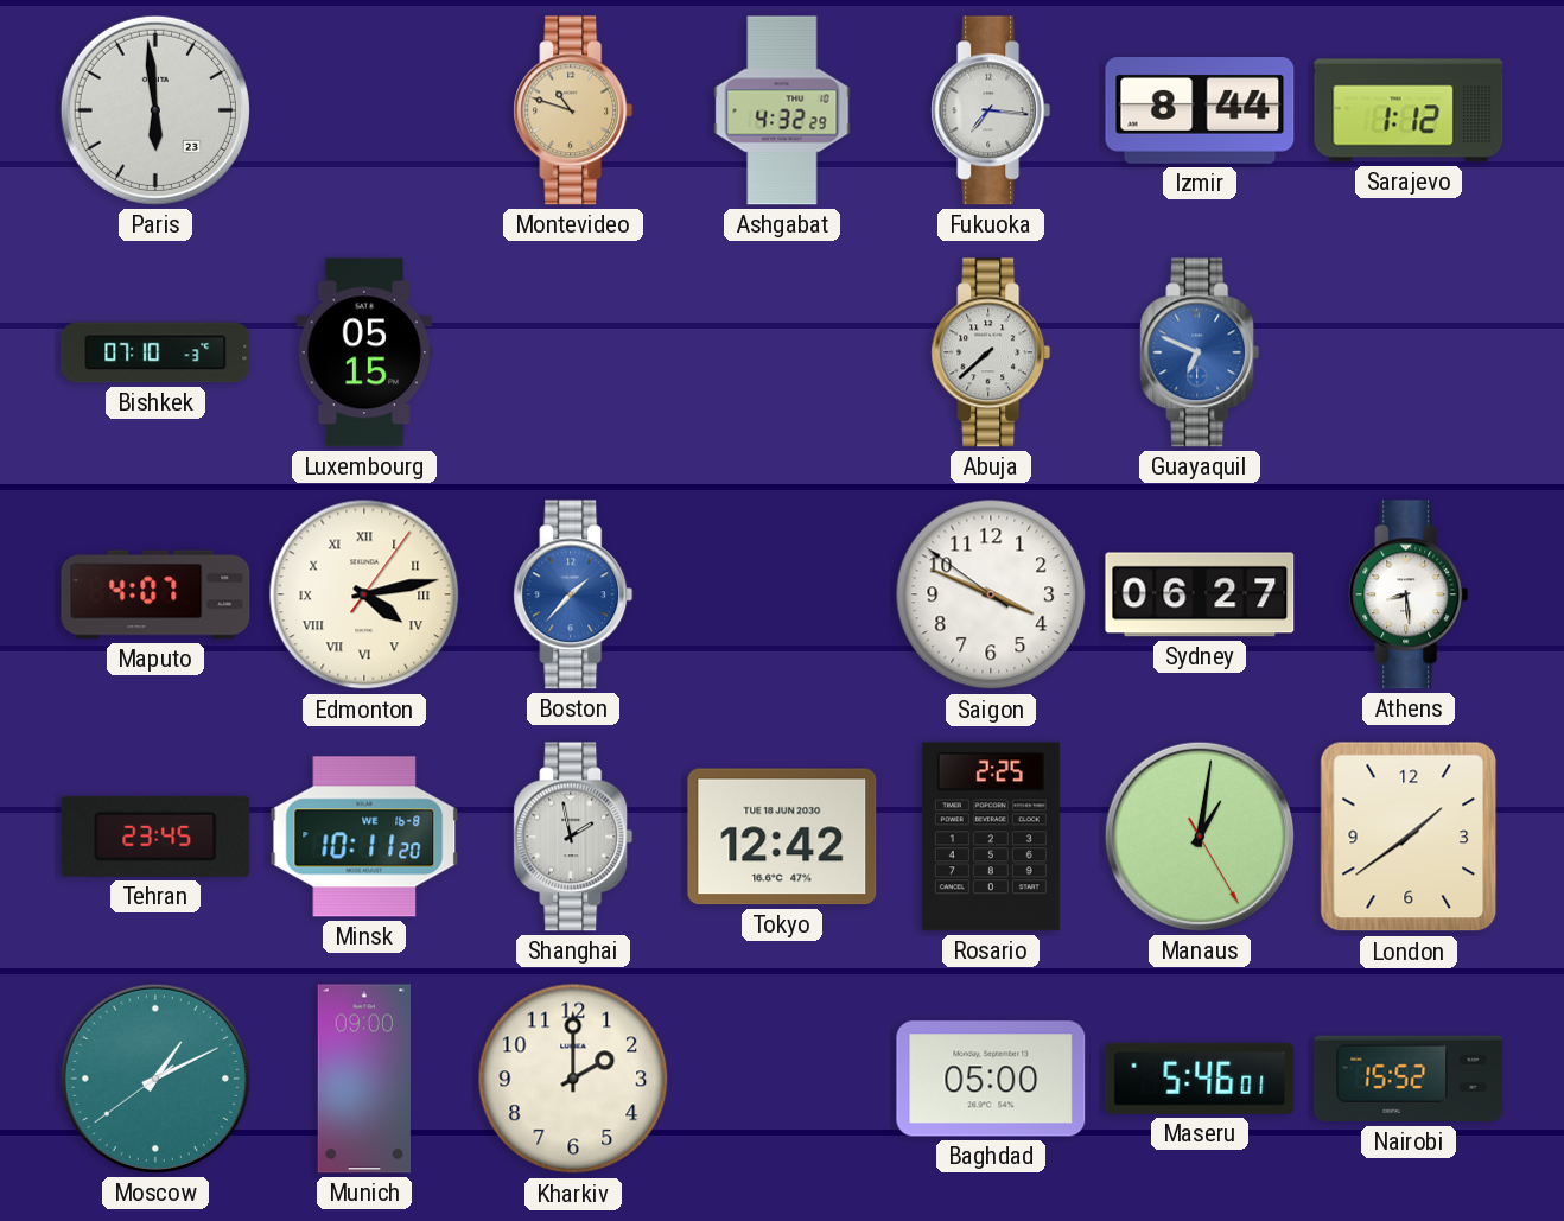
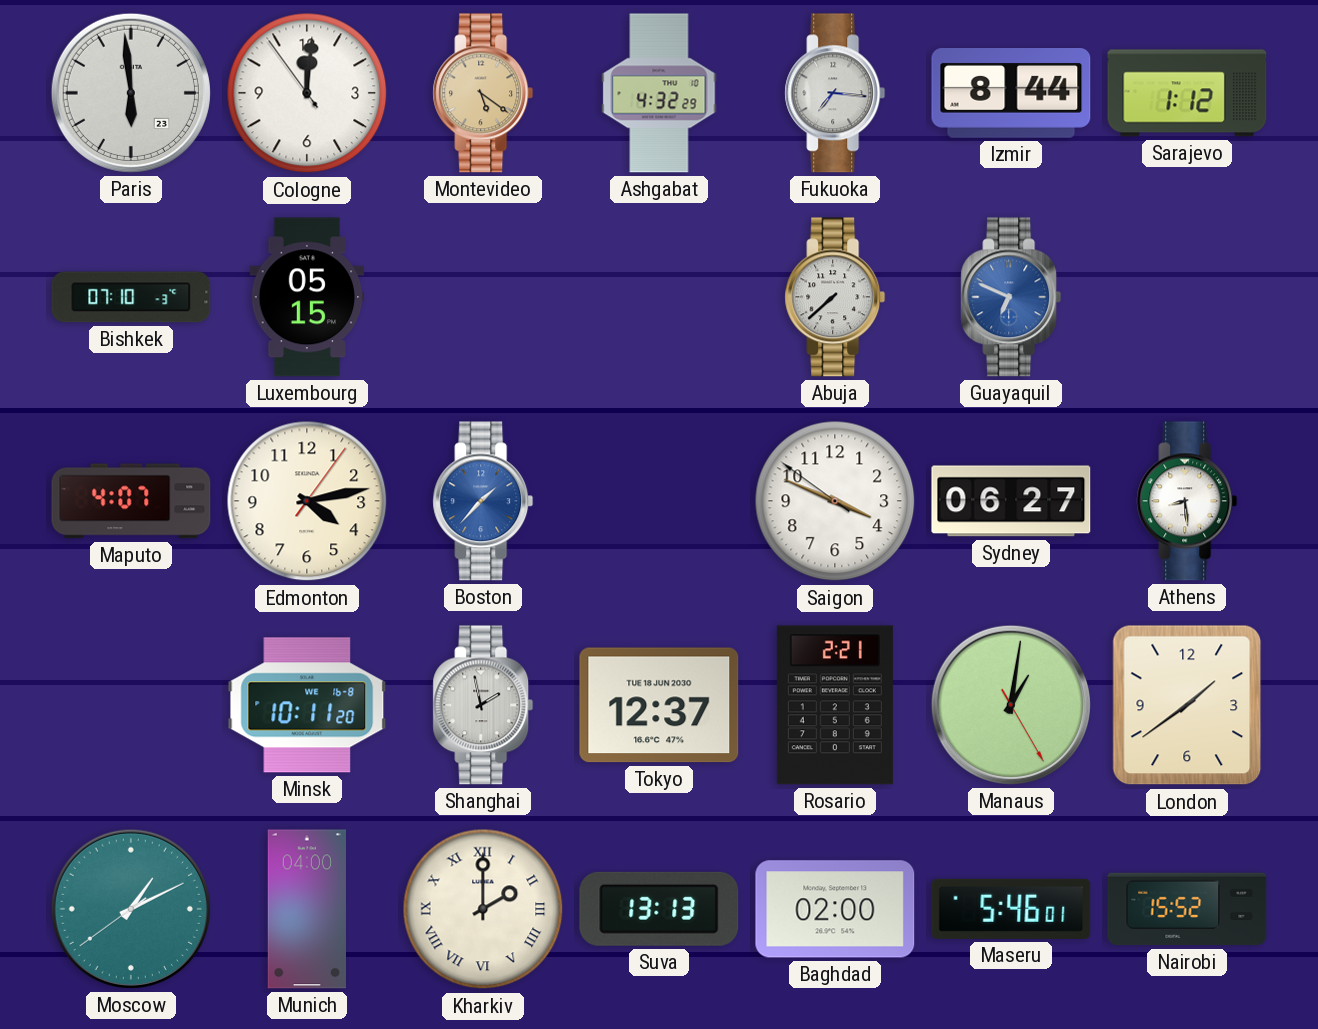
Cologne: none -> 12:00 (307, 93)
Montevideo: 10:48 -> 5:21 (483, 93)
Edmonton numerals: Roman -> Arabic (307, 501)
Tehran: 23:45 -> none (155, 837)
Tokyo: 12:42 -> 12:37 (659, 705)
Rosario: 2:25 -> 2:21 (835, 705)
Munich: 09:00 -> 04:00 (306, 909)
Kharkiv numerals: Arabic -> Roman (483, 909)
Suva: none -> 13:13 (659, 909)
Baghdad: 05:00 -> 02:00 (835, 909)
